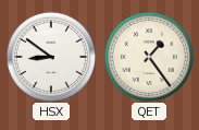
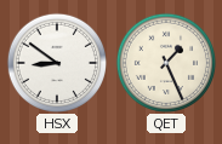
QET: 1:24 -> 1:26 (165, 62)
